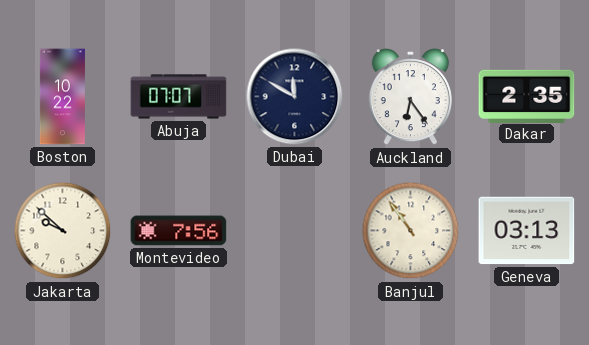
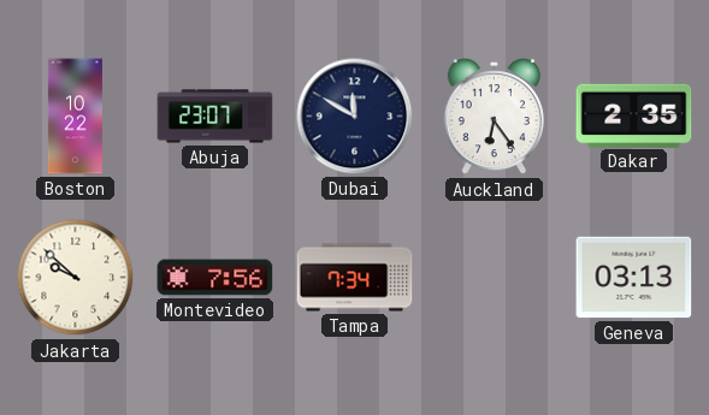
Abuja: 07:07 -> 23:07 (215, 117)
Tampa: none -> 7:34 (355, 278)
Banjul: 10:54 -> none (411, 231)
